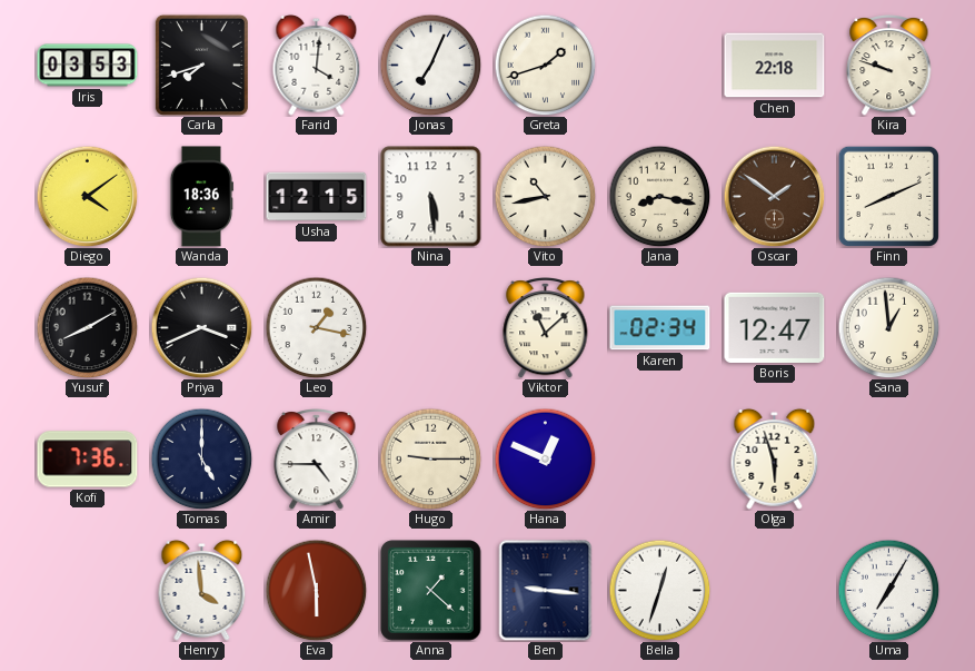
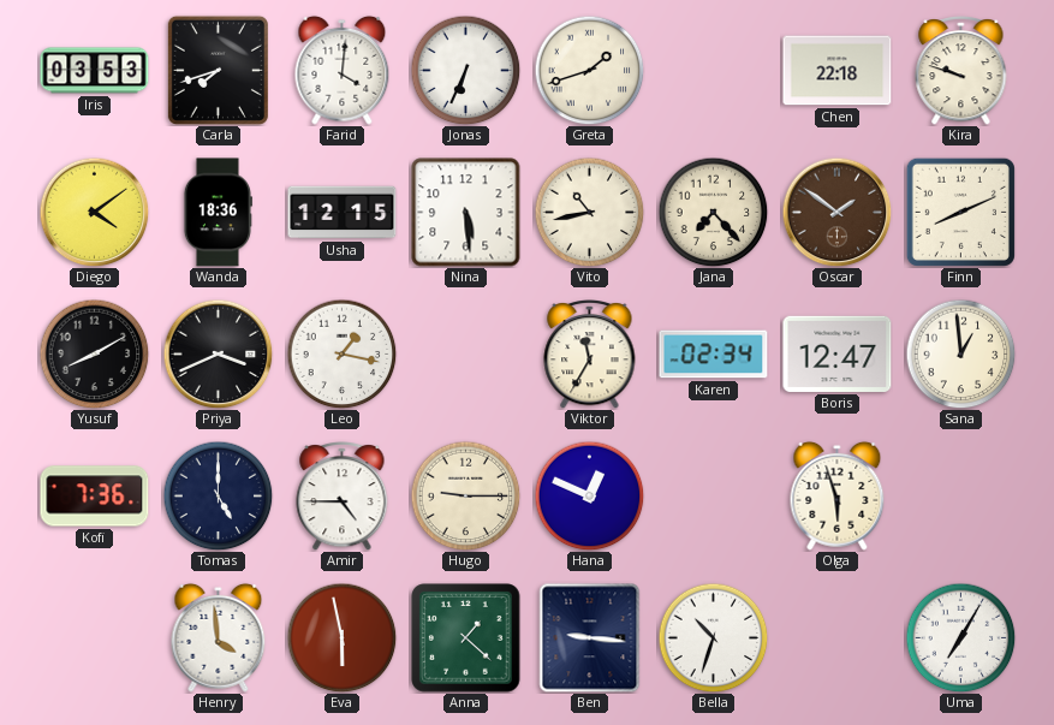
Jonas: 7:04 -> 6:34 (465, 70)
Jana: 8:17 -> 7:23 (713, 212)
Viktor: 11:08 -> 11:35 (590, 355)
Bella: 12:33 -> 10:33 (713, 637)
